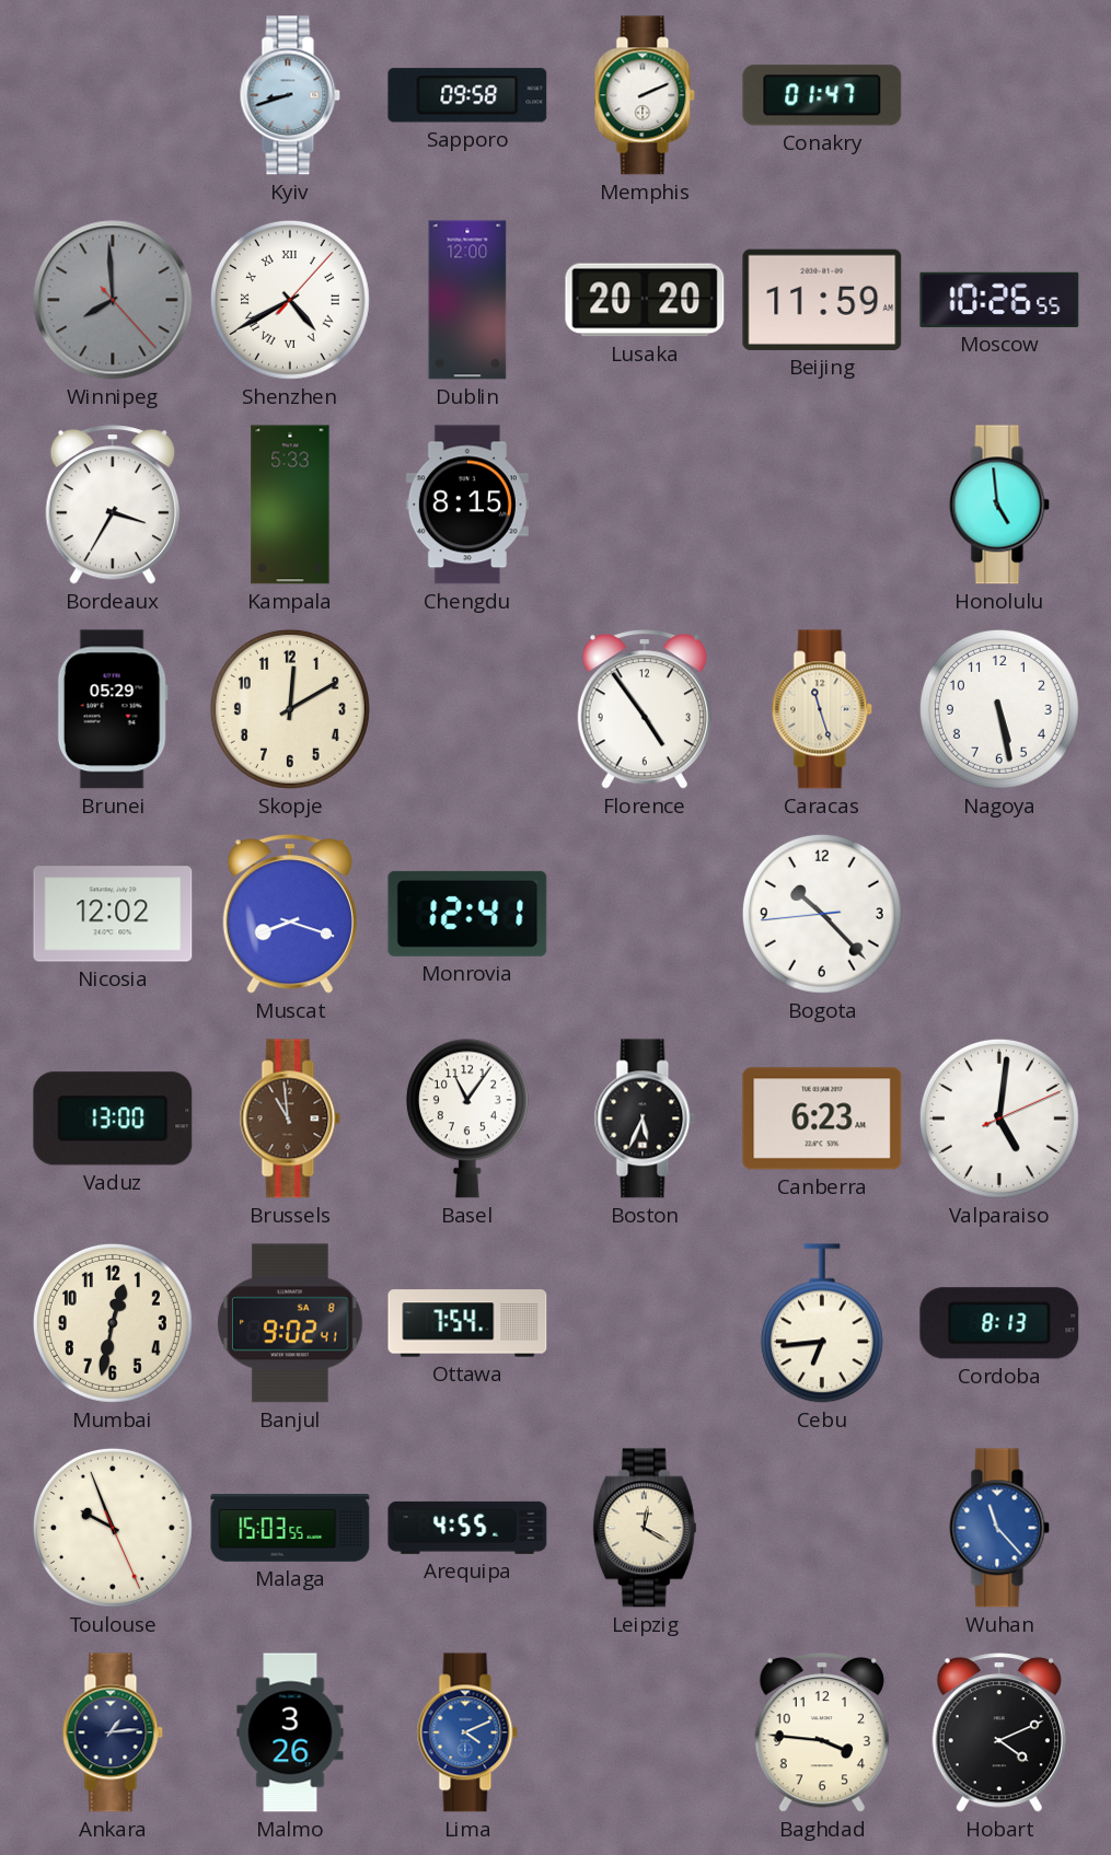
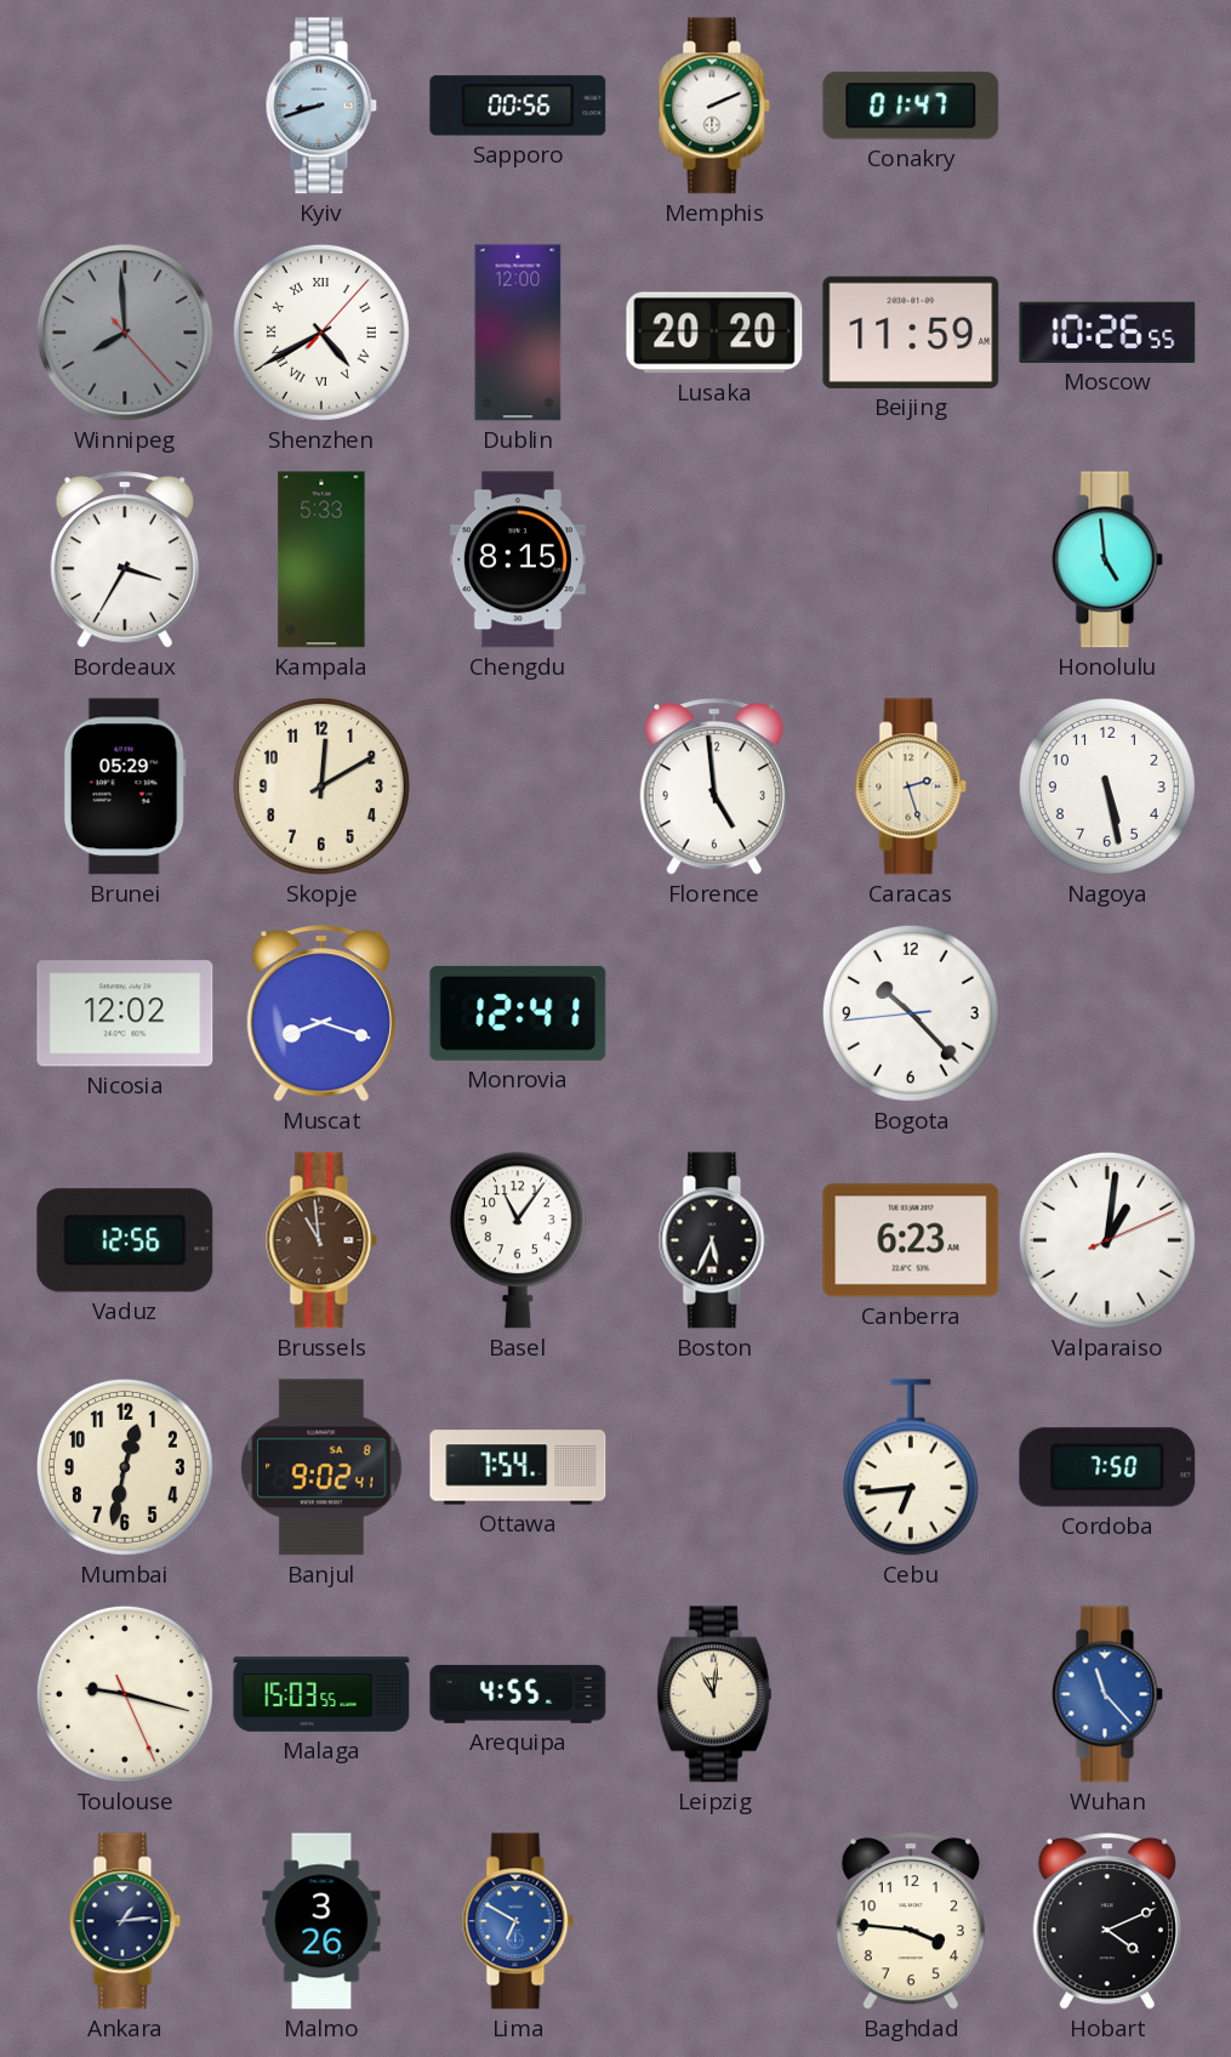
Sapporo: 09:58 -> 00:56 (518, 106)
Florence: 4:54 -> 4:59 (714, 786)
Caracas: 11:27 -> 2:27 (911, 786)
Vaduz: 13:00 -> 12:56 (125, 1240)
Valparaiso: 5:01 -> 1:01 (1107, 1240)
Cordoba: 8:13 -> 7:50 (1107, 1467)
Toulouse: 9:56 -> 9:17 (125, 1694)
Leipzig: 12:20 -> 11:01 (714, 1694)
Lima: 4:11 -> 6:50 (518, 1921)
